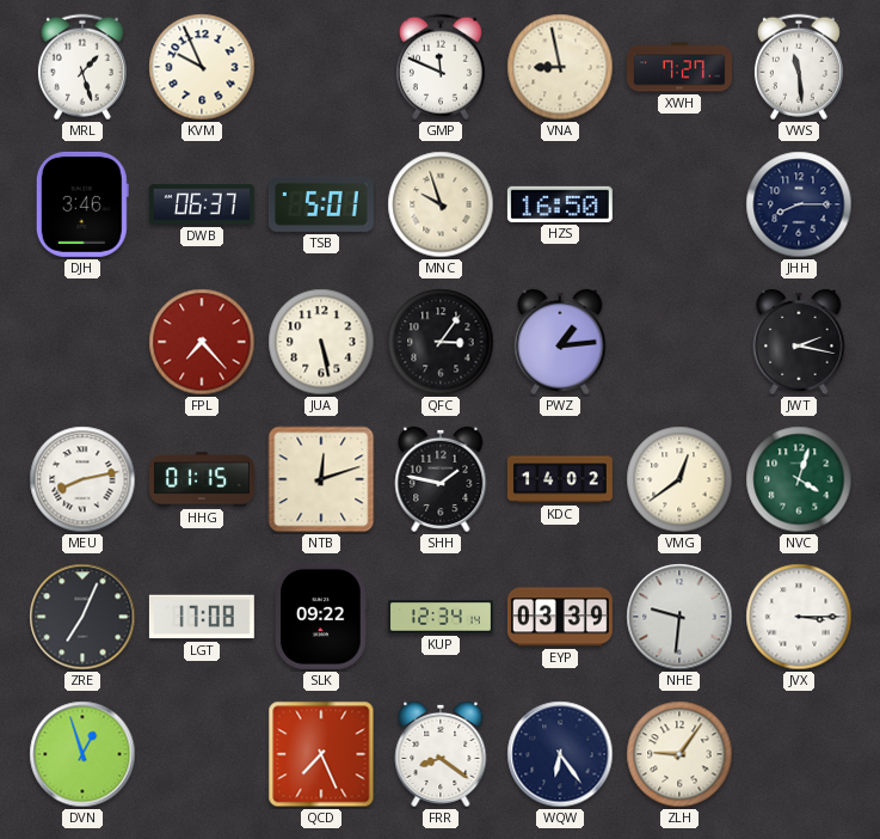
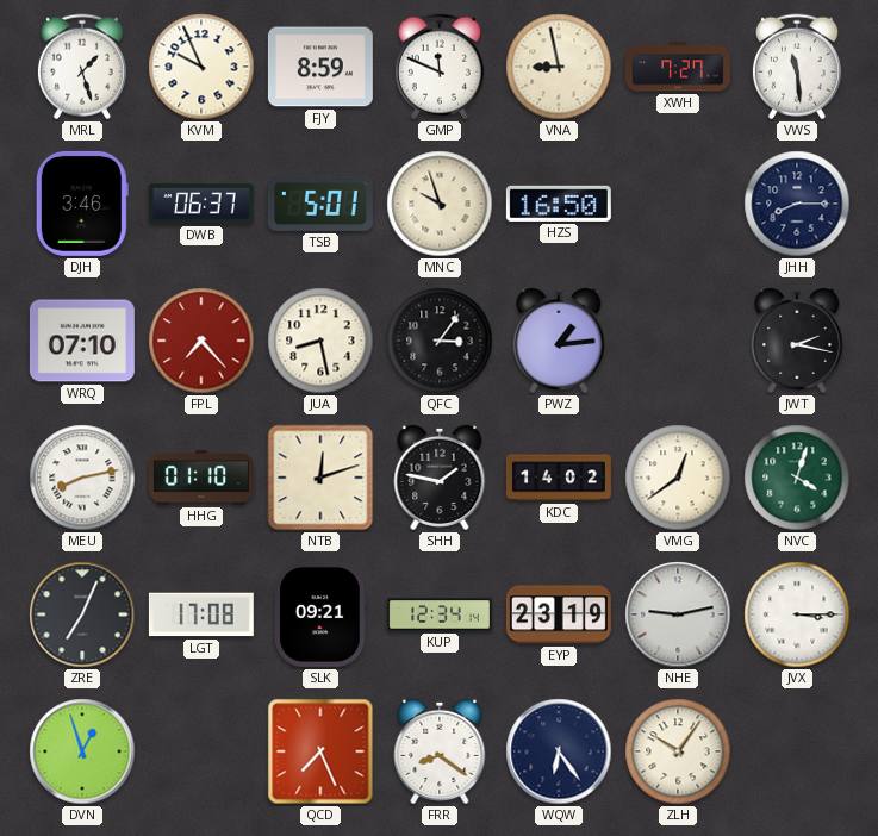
FJY: none -> 8:59 (320, 67)
WRQ: none -> 07:10 (82, 341)
JUA: 5:28 -> 8:28 (320, 341)
HHG: 01:15 -> 01:10 (201, 478)
SLK: 09:22 -> 09:21 (320, 614)
EYP: 03:39 -> 23:19 (559, 614)
NHE: 9:31 -> 9:13 (678, 614)
ZLH: 9:06 -> 10:06 (678, 751)
